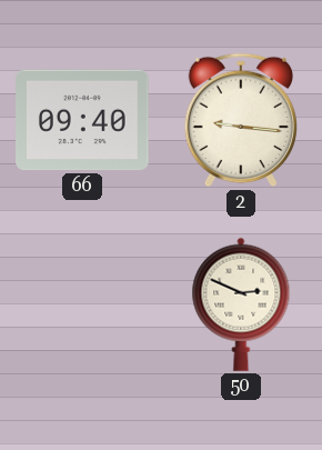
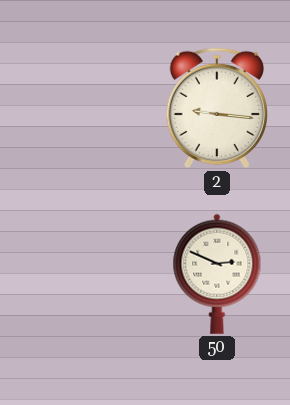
66: 09:40 -> none (83, 120)
